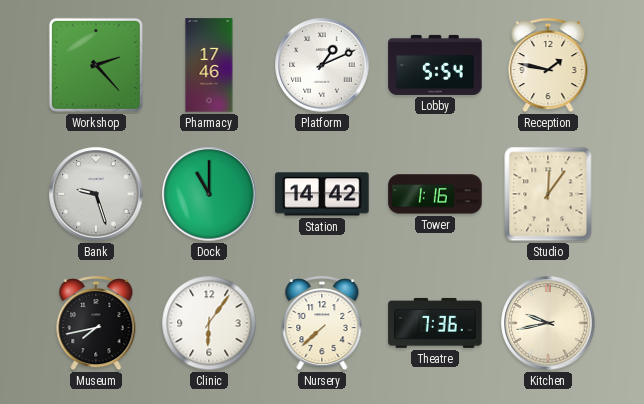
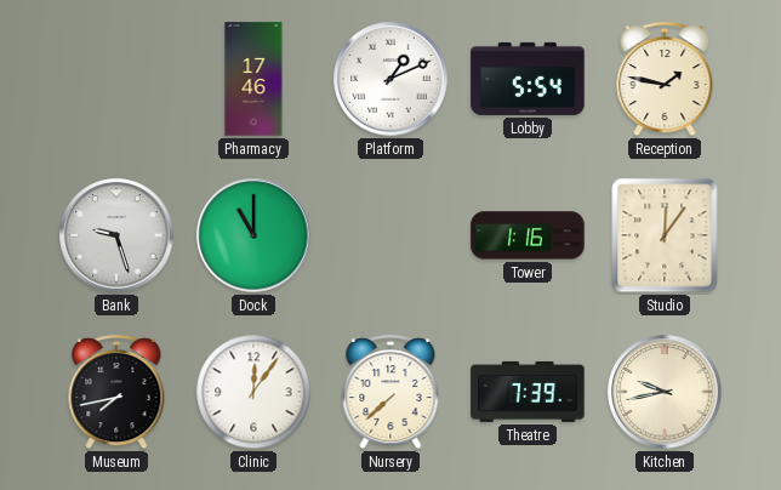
Workshop: 2:23 -> none (96, 65)
Station: 14:42 -> none (322, 194)
Clinic: 6:06 -> 12:06 (253, 392)
Theatre: 7:36 -> 7:39 (528, 392)
